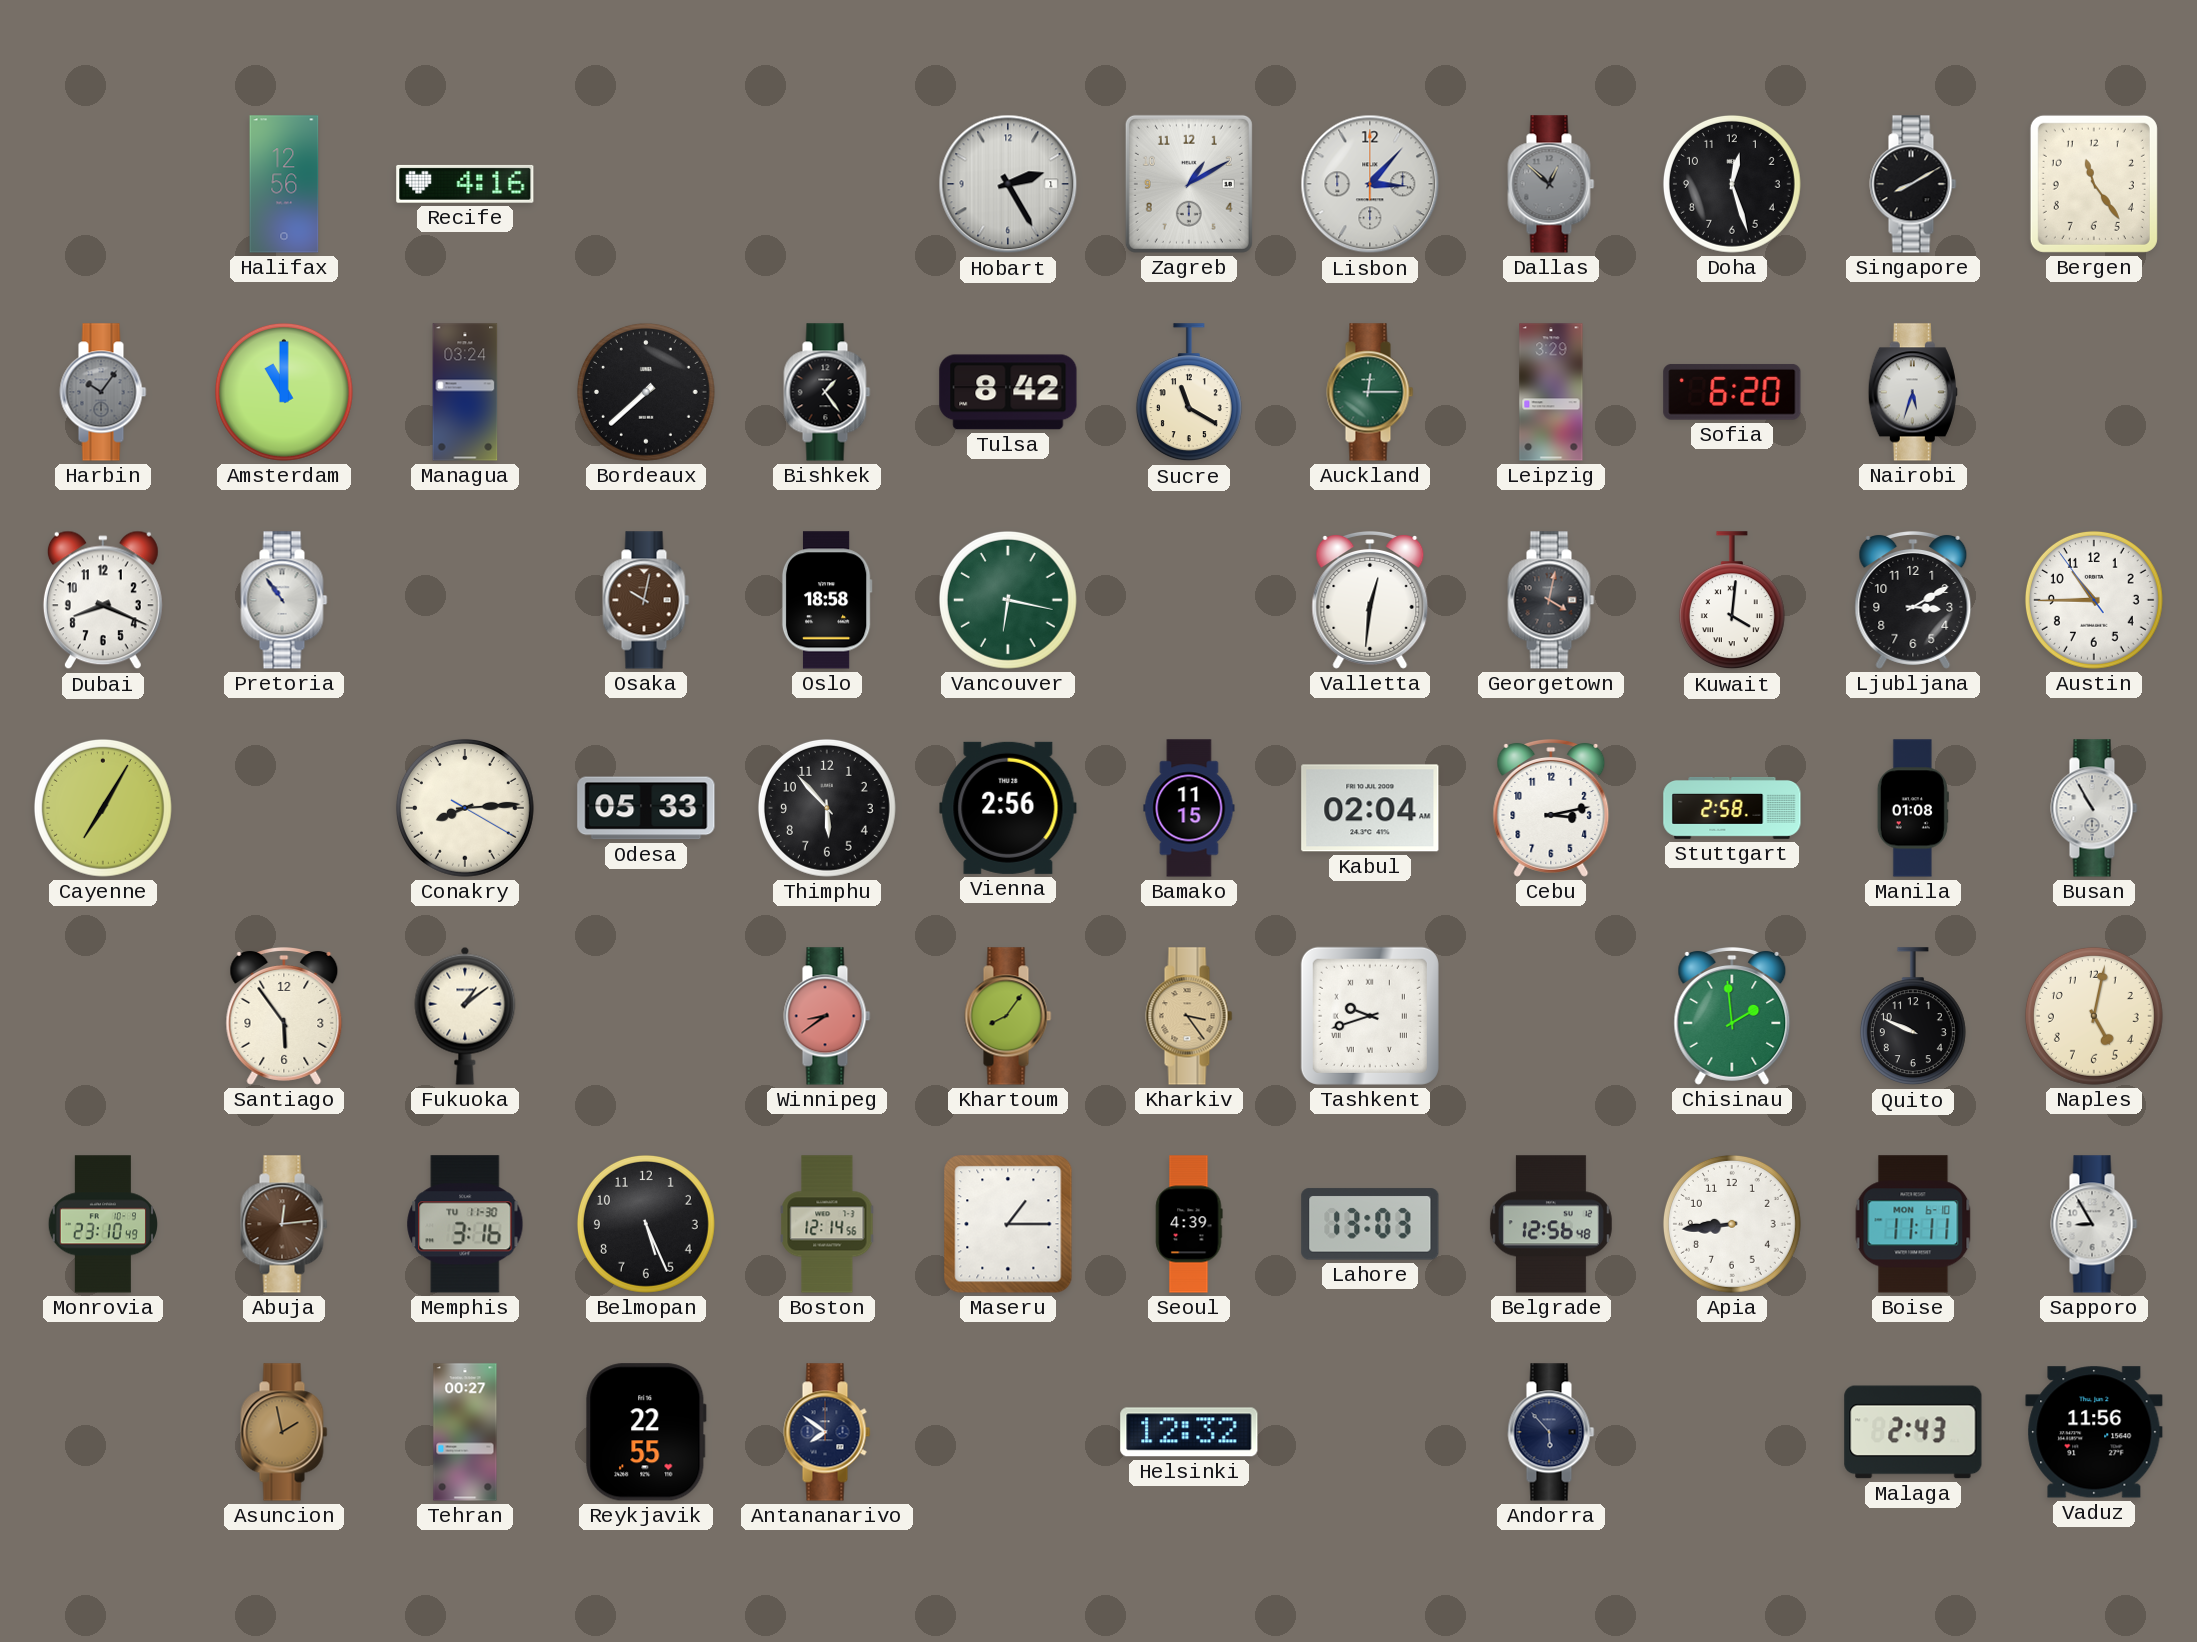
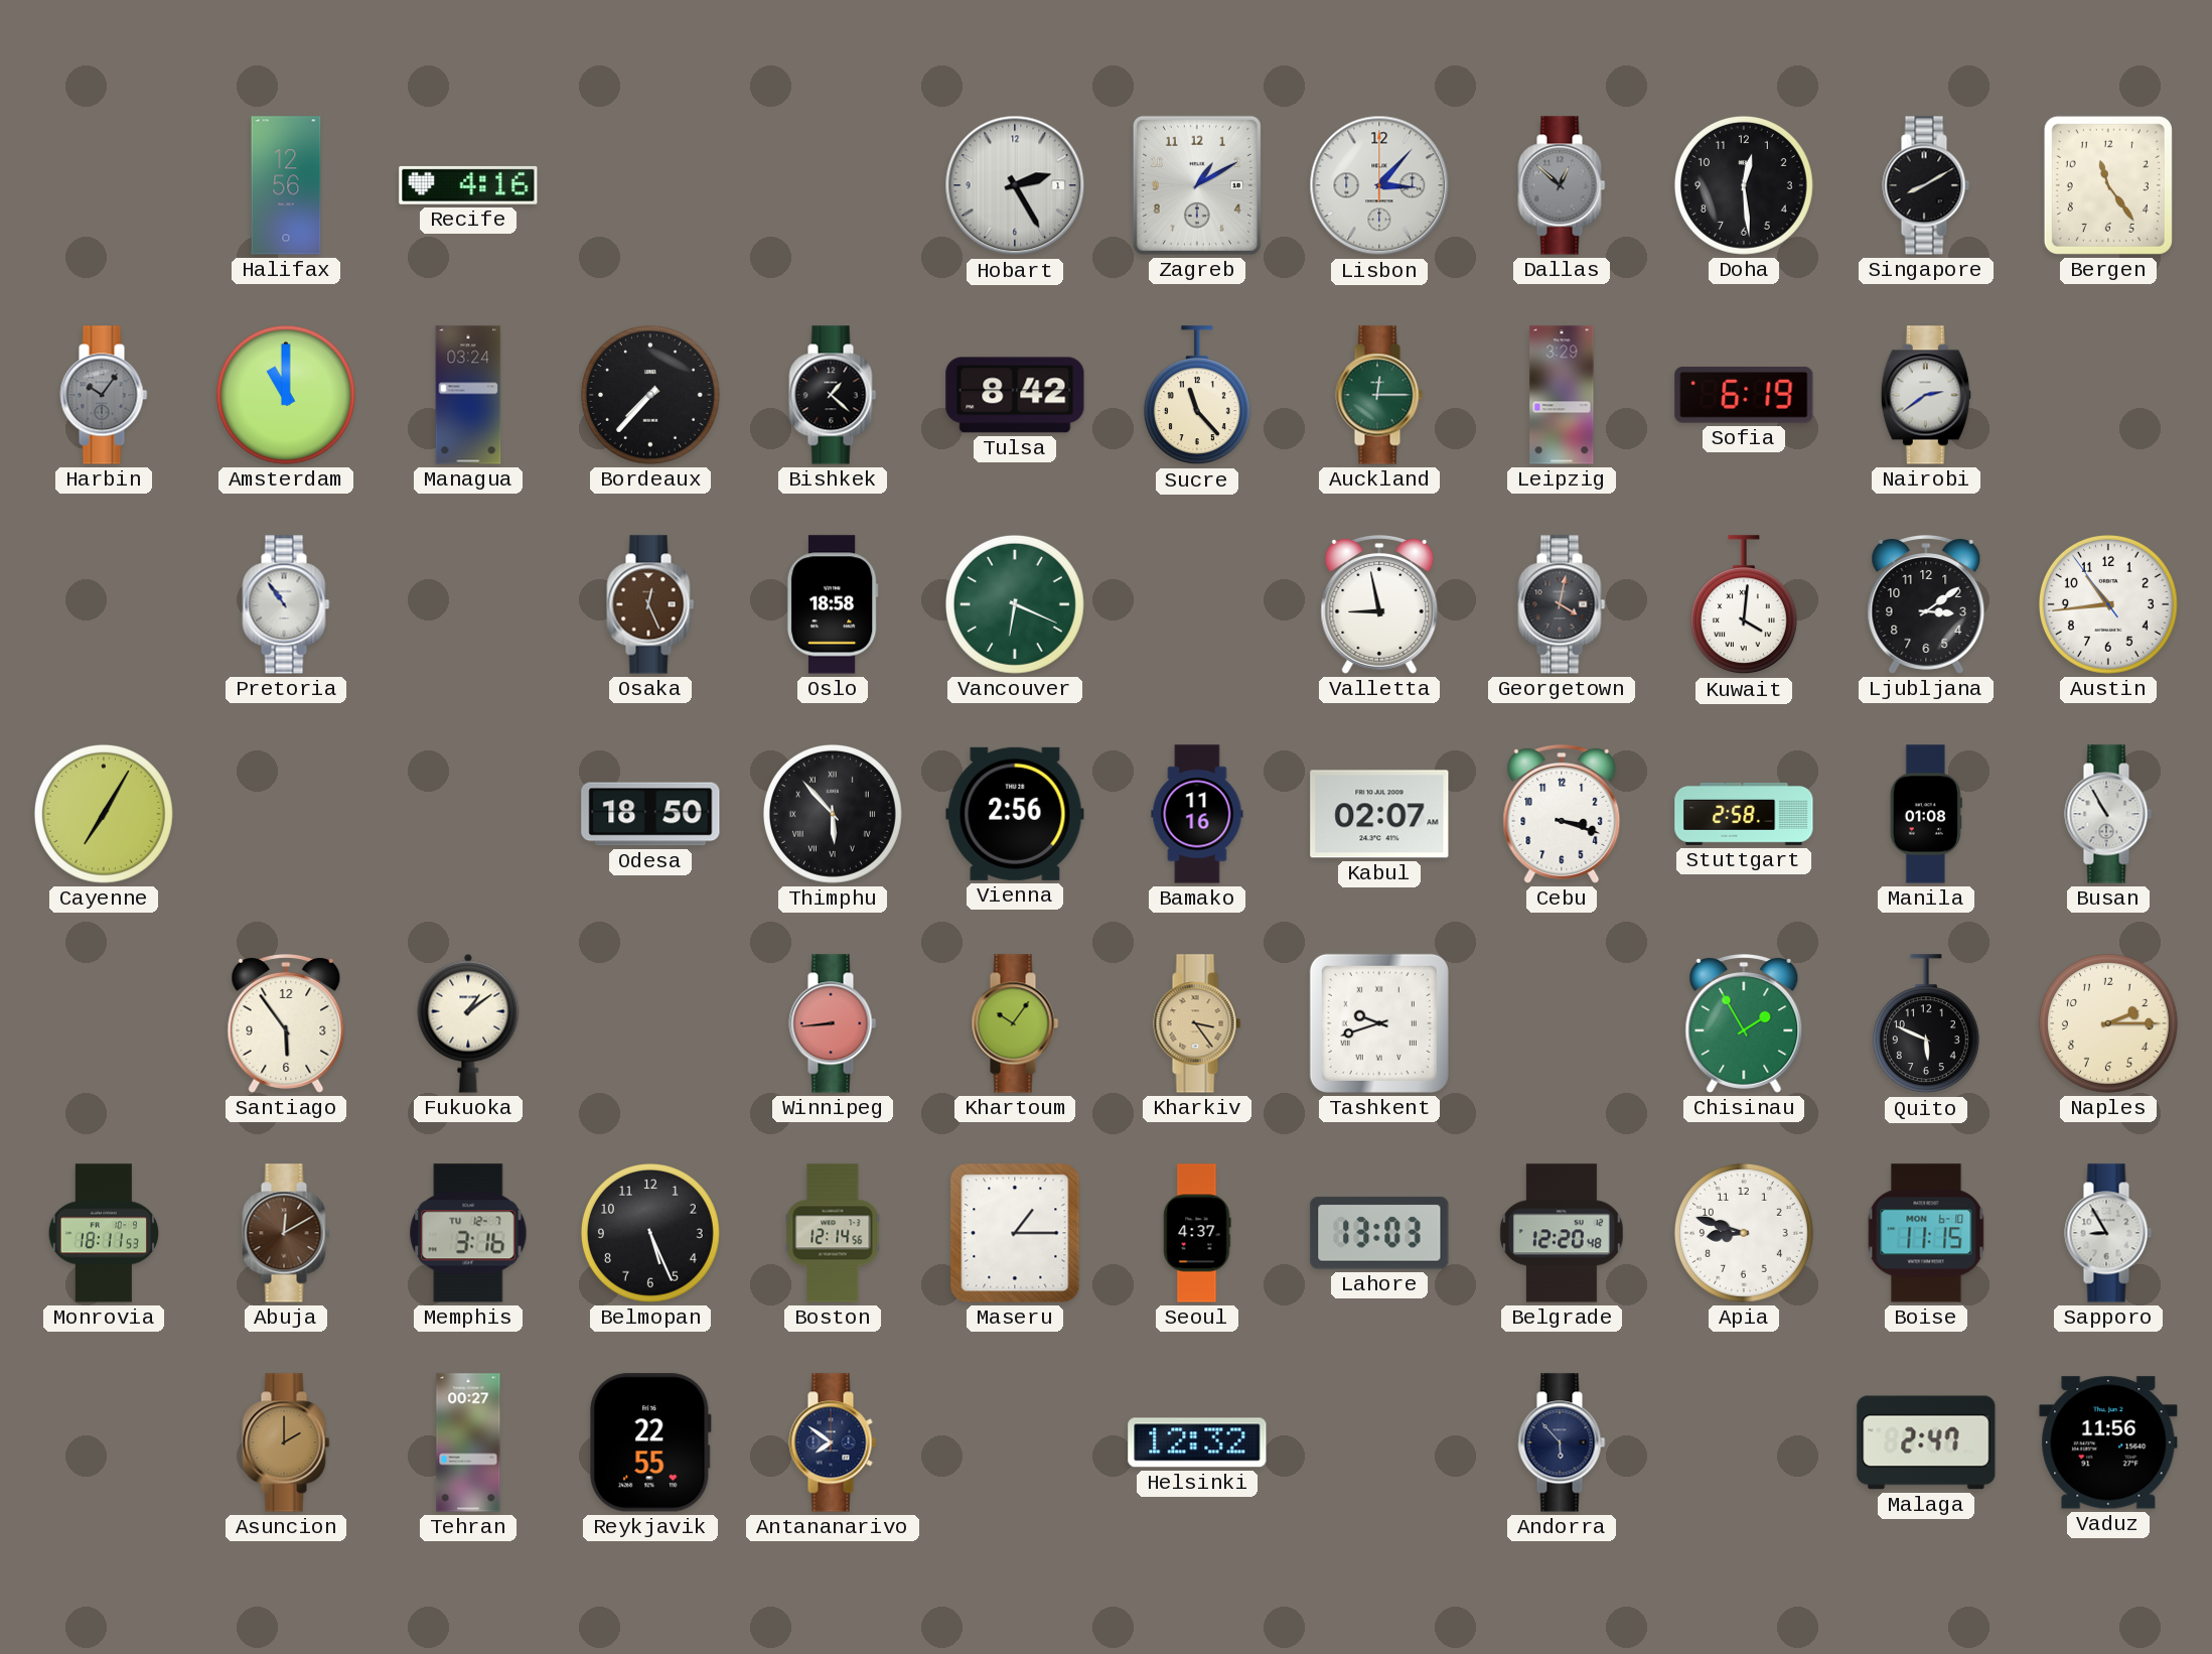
Doha: 12:27 -> 12:29 (1744, 185)
Bordeaux: 7:38 -> 7:37 (650, 395)
Bishkek: 1:24 -> 1:22 (833, 395)
Sucre: 11:20 -> 11:23 (1197, 396)
Sofia: 6:20 -> 6:19 (1744, 395)
Nairobi: 5:33 -> 2:39 (1926, 395)
Dubai: 8:19 -> none (103, 600)
Osaka: 10:02 -> 12:26 (650, 604)
Vancouver: 6:17 -> 6:19 (1015, 604)
Valletta: 12:31 -> 8:58 (1379, 605)
Ljubljana: 3:10 -> 3:09 (1926, 605)
Austin: 10:44 -> 10:43 (2108, 604)
Conakry: 8:14 -> none (465, 808)
Odesa: 05:33 -> 18:50 (650, 814)
Thimphu numerals: Arabic -> Roman (833, 814)
Bamako: 11:15 -> 11:16 (1197, 814)
Kabul: 02:04 -> 02:07 (1379, 814)
Cebu: 3:13 -> 3:18 (1562, 815)
Winnipeg: 8:39 -> 8:44 (833, 1023)
Khartoum: 8:06 -> 10:06 (1015, 1023)
Chisinau: 1:59 -> 1:55 (1744, 1024)
Quito: 9:49 -> 5:49 (1926, 1024)
Naples: 5:02 -> 2:15 (2108, 1023)
Monrovia: 23:10 -> 18:11 (103, 1233)
Abuja: 12:14 -> 12:10 (286, 1233)
Memphis date: TU 11-30 -> TU 12-7 (468, 1233)
Seoul: 4:39 -> 4:37 (1197, 1233)
Belgrade: 12:56 -> 12:20 (1562, 1233)
Apia: 8:44 -> 8:48 (1744, 1233)
Boise: 11:11 -> 11:15 (1926, 1233)
Asuncion: 1:58 -> 2:00 (286, 1442)
Malaga: 2:43 -> 2:47 (1926, 1442)
